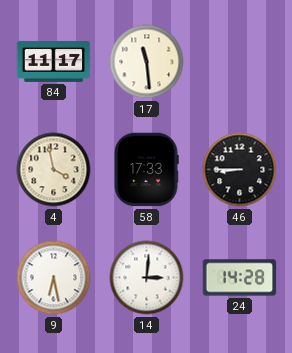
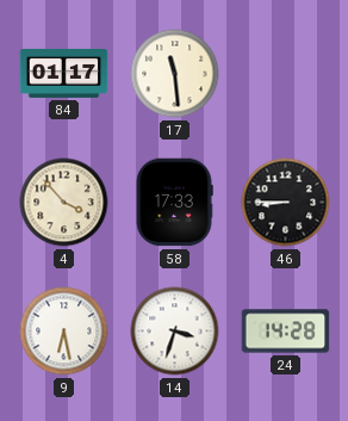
84: 11:17 -> 01:17 (64, 73)
4: 3:58 -> 3:53 (64, 203)
14: 3:01 -> 3:33 (175, 332)
